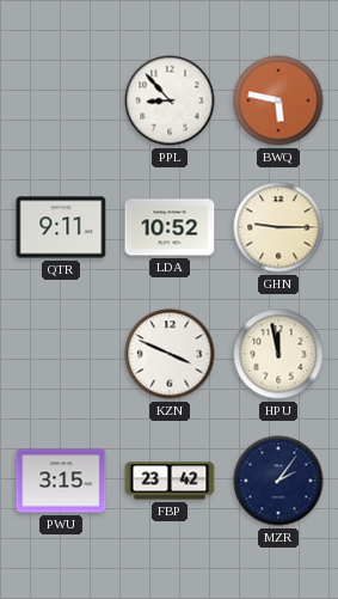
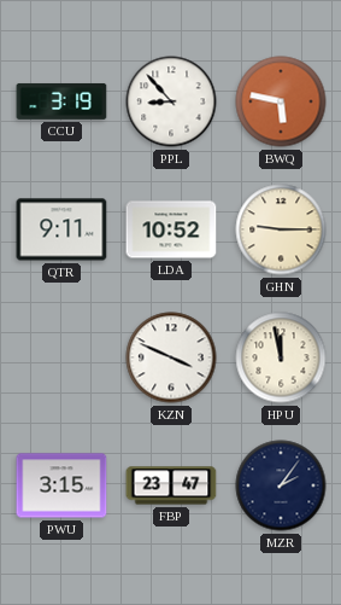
CCU: none -> 3:19 (61, 101)
FBP: 23:42 -> 23:47 (171, 485)
